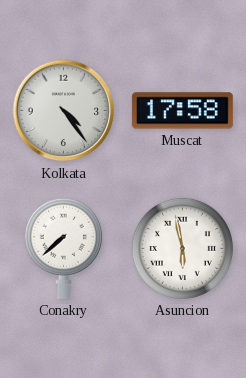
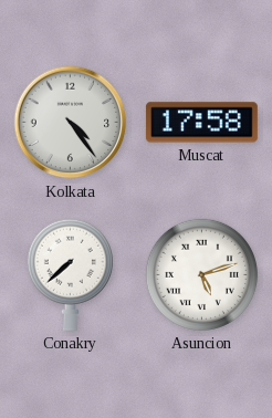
Asuncion: 5:58 -> 5:12 (201, 274)
